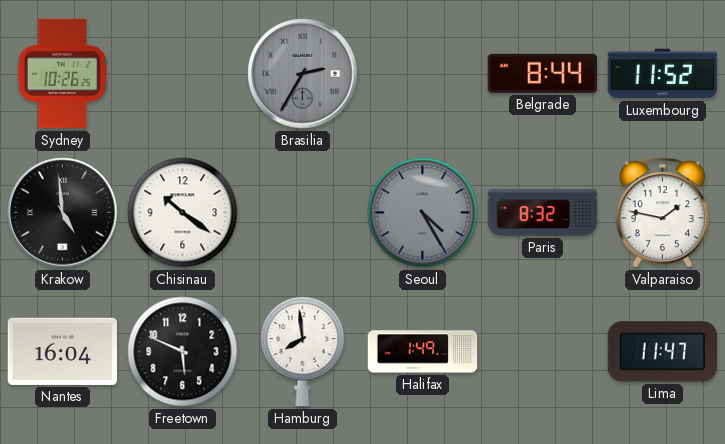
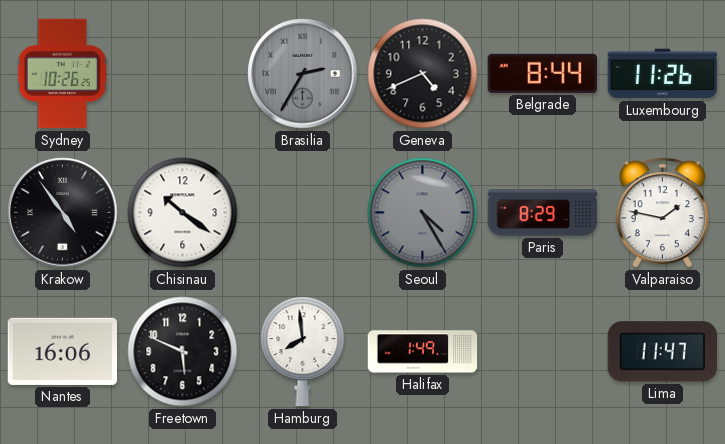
Geneva: none -> 4:41 (423, 74)
Luxembourg: 11:52 -> 11:26 (663, 74)
Krakow: 4:59 -> 4:54 (63, 213)
Paris: 8:32 -> 8:29 (543, 213)
Nantes: 16:04 -> 16:06 (62, 351)
